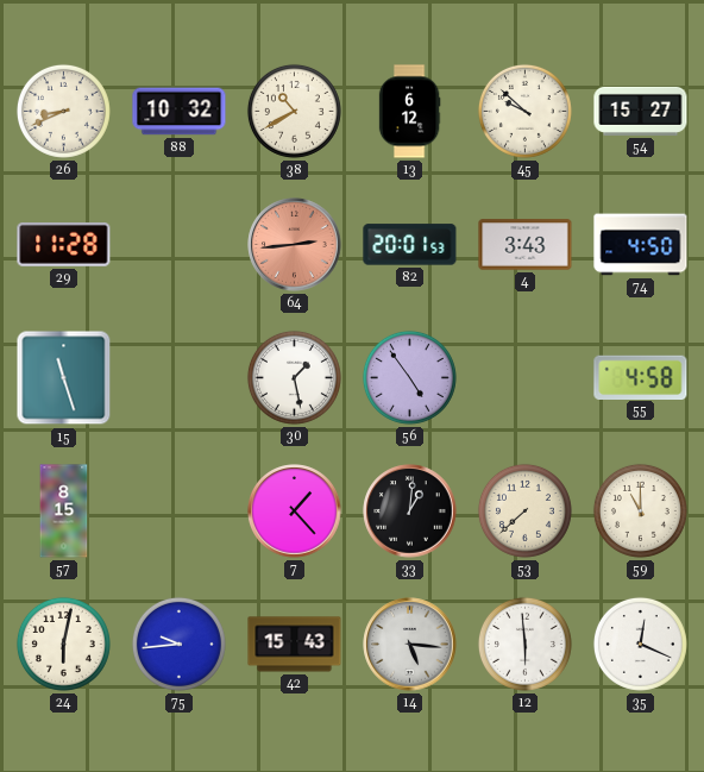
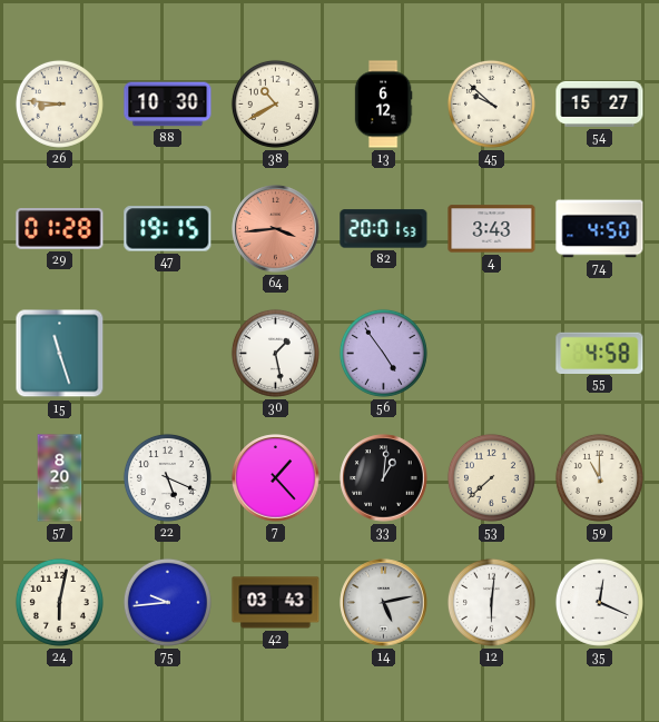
26: 8:41 -> 8:46 (59, 103)
88: 10:32 -> 10:30 (168, 105)
29: 11:28 -> 01:28 (60, 229)
47: none -> 19:15 (168, 229)
64: 2:44 -> 3:44 (276, 229)
57: 8:15 -> 8:20 (60, 478)
22: none -> 5:19 (167, 477)
42: 15:43 -> 03:43 (276, 603)
14: 5:16 -> 5:13 (384, 603)
12: 5:59 -> 6:01 (491, 602)
